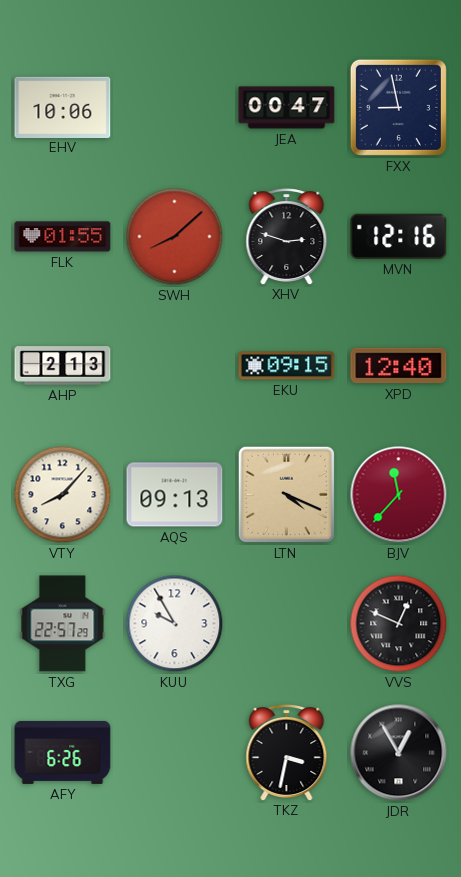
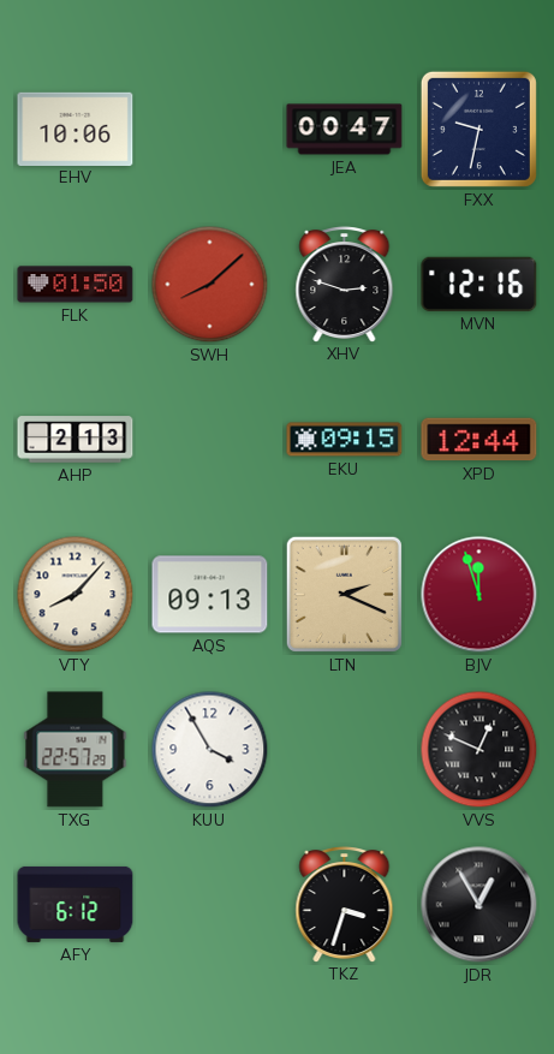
FXX: 8:58 -> 9:32 (478, 129)
FLK: 01:55 -> 01:50 (76, 285)
XPD: 12:40 -> 12:44 (479, 440)
LTN: 4:19 -> 2:19 (344, 594)
BJV: 11:37 -> 11:57 (479, 595)
KUU: 9:55 -> 3:55 (210, 750)
AFY: 6:26 -> 6:12 (76, 904)
TKZ: 3:32 -> 3:33 (345, 905)
